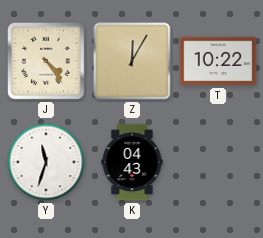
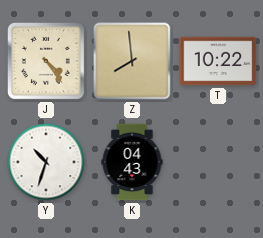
Z: 12:05 -> 7:59 (132, 61)
Y: 11:33 -> 10:33 (46, 162)
